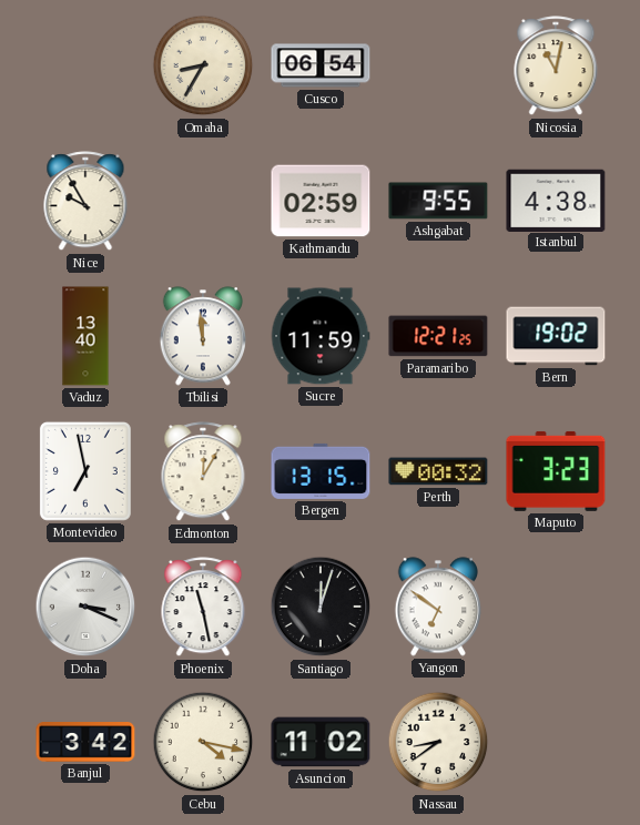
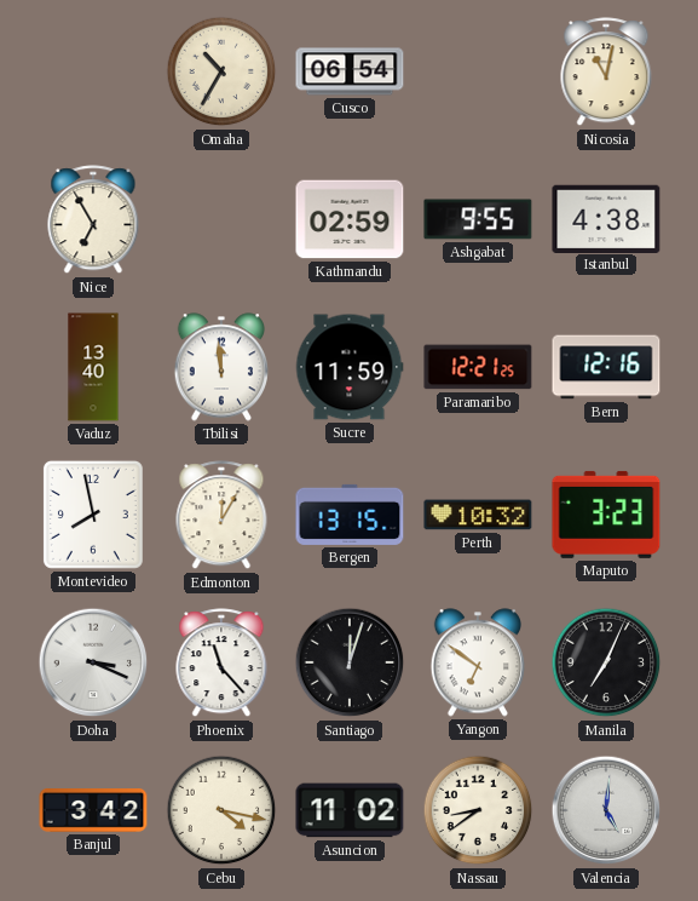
Omaha: 8:35 -> 10:35 (221, 71)
Nice: 9:55 -> 6:55 (93, 220)
Bern: 19:02 -> 12:16 (606, 367)
Montevideo: 6:58 -> 7:58 (93, 515)
Perth: 00:32 -> 10:32 (478, 515)
Phoenix: 11:28 -> 11:23 (221, 664)
Manila: none -> 7:04 (606, 662)
Valencia: none -> 5:01 (606, 810)
